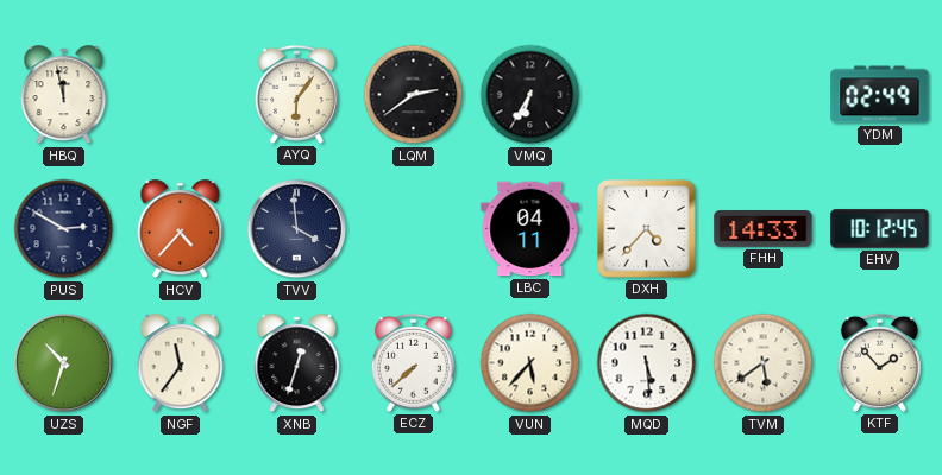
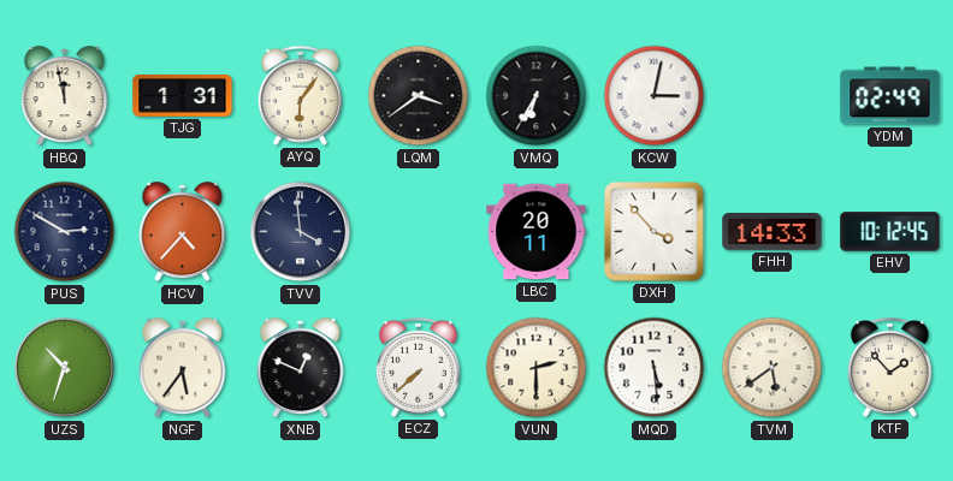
TJG: none -> 1:31 (183, 96)
LQM: 2:39 -> 3:39 (419, 96)
KCW: none -> 3:02 (655, 96)
LBC: 04:11 -> 20:11 (537, 232)
DXH: 4:37 -> 3:53 (655, 232)
NGF: 11:36 -> 5:36 (183, 368)
XNB: 12:33 -> 12:49 (301, 368)
VUN: 5:37 -> 2:30 (537, 368)
